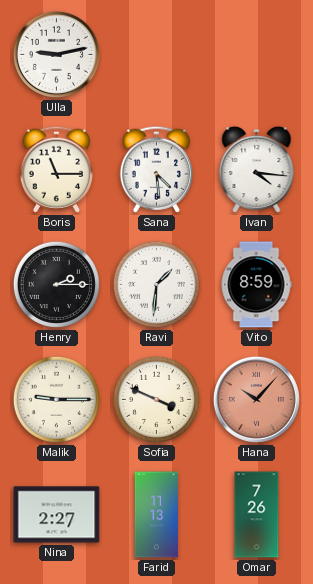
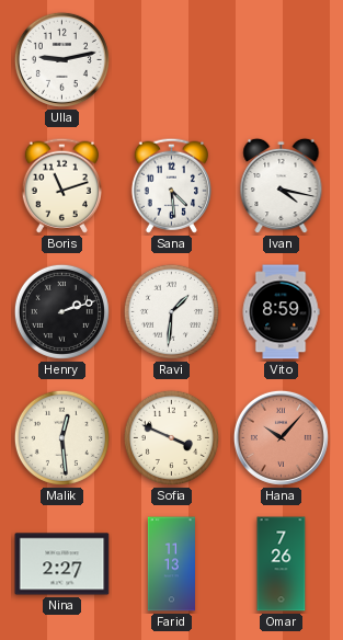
Boris: 11:15 -> 11:12 (61, 185)
Ivan: 4:16 -> 4:17 (282, 186)
Henry: 2:15 -> 2:12 (61, 311)
Malik: 9:15 -> 12:29 (61, 437)
